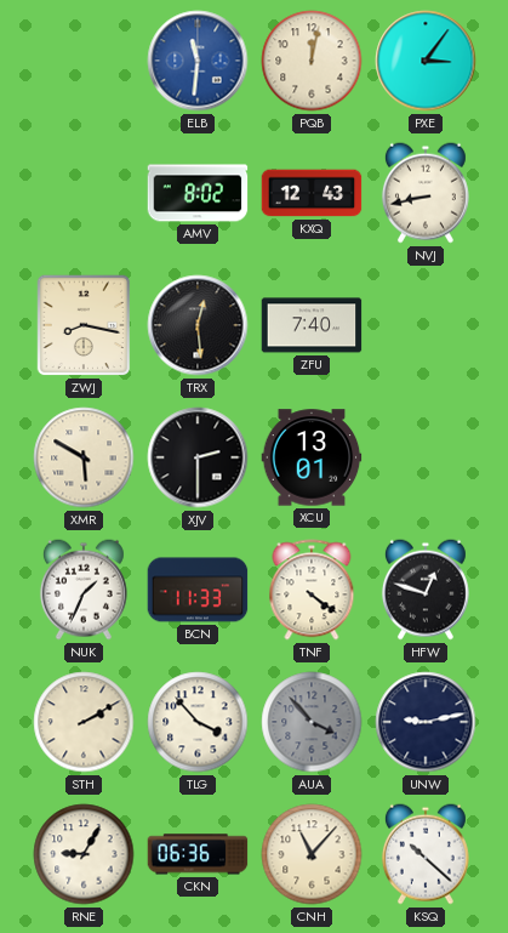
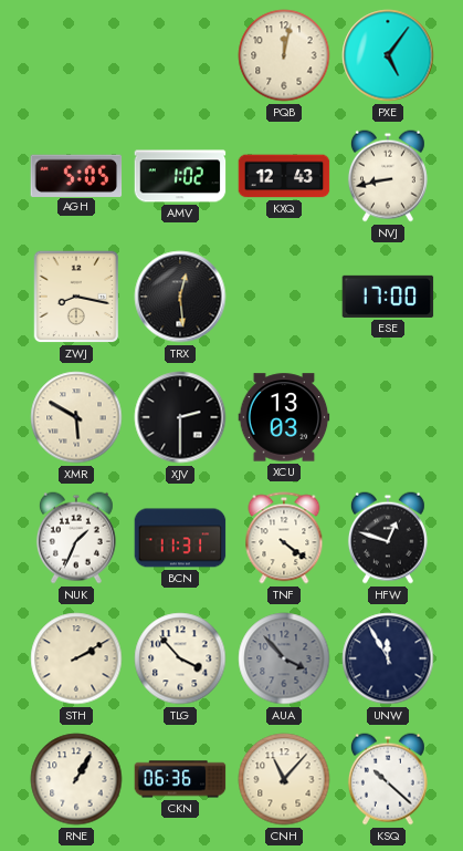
ELB: 11:31 -> none (198, 61)
PXE: 3:06 -> 5:06 (388, 55)
AGH: none -> 5:05 (76, 175)
AMV: 8:02 -> 1:02 (180, 176)
ZFU: 7:40 -> none (312, 325)
ESE: none -> 17:00 (388, 297)
XCU: 13:01 -> 13:03 (284, 417)
BCN: 11:33 -> 11:31 (180, 538)
UNW: 9:13 -> 11:55 (388, 658)
RNE: 9:05 -> 1:05 (76, 779)
